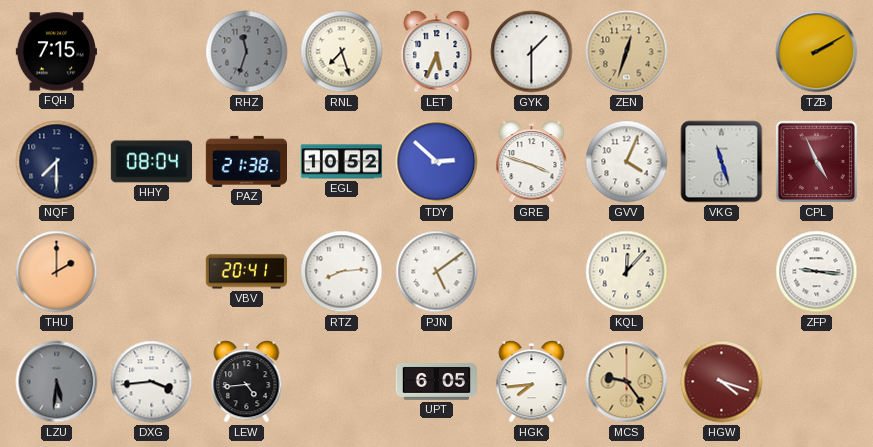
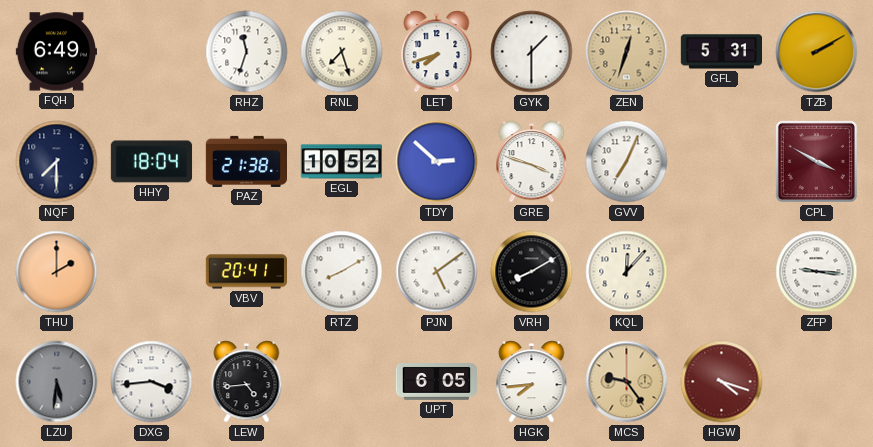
FQH: 7:15 -> 6:49 (56, 52)
RHZ dial: grey -> white (247, 52)
LET: 5:34 -> 7:42 (437, 52)
GFL: none -> 5:31 (721, 52)
HHY: 08:04 -> 18:04 (152, 162)
GVV: 4:04 -> 7:04 (627, 162)
VKG: 11:27 -> none (722, 162)
CPL: 4:56 -> 3:50 (816, 161)
RTZ: 8:14 -> 8:10 (342, 272)
VRH: none -> 8:10 (532, 272)
